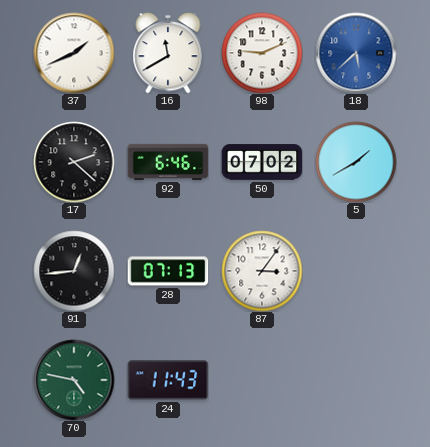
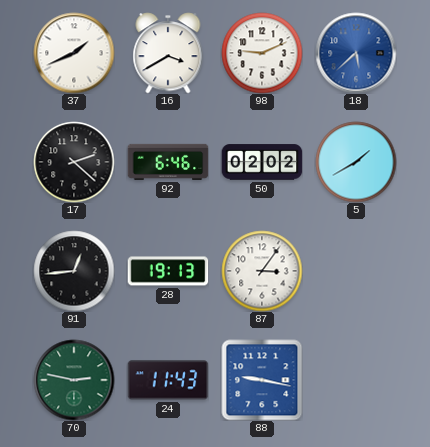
16: 11:40 -> 3:40 (168, 53)
50: 07:02 -> 02:02 (262, 162)
28: 07:13 -> 19:13 (168, 271)
70: 4:47 -> 2:47 (74, 380)
88: none -> 9:17 (262, 380)
